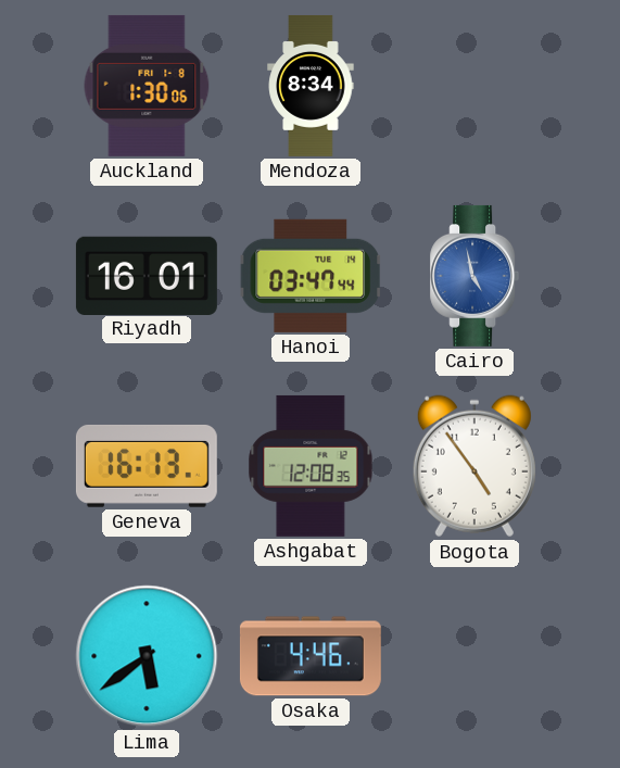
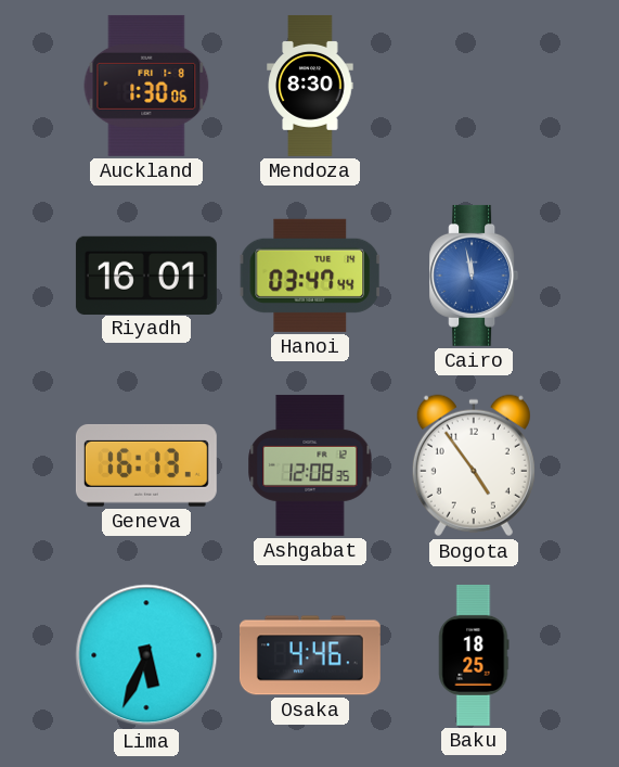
Mendoza: 8:34 -> 8:30 (310, 86)
Cairo: 4:58 -> 11:58 (474, 276)
Lima: 5:39 -> 5:34 (146, 655)
Baku: none -> 18:25 (474, 655)
